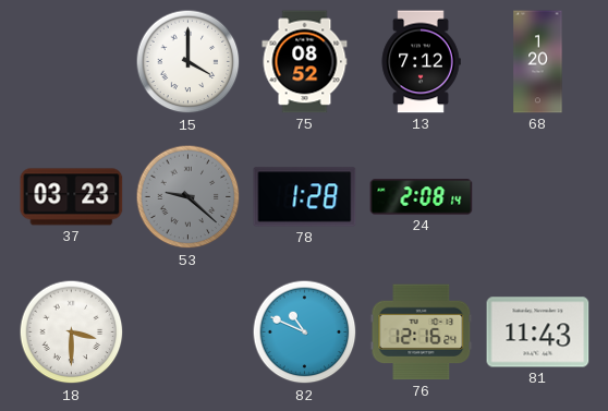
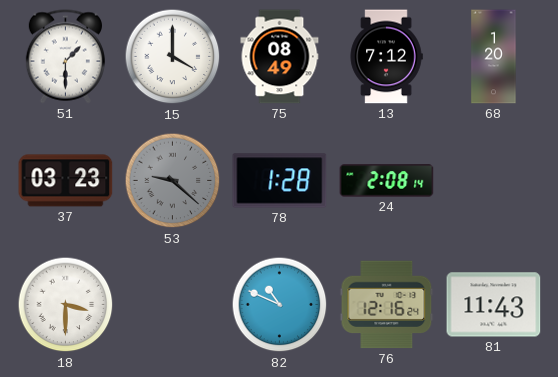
51: none -> 1:30 (65, 57)
75: 08:52 -> 08:49 (280, 57)
